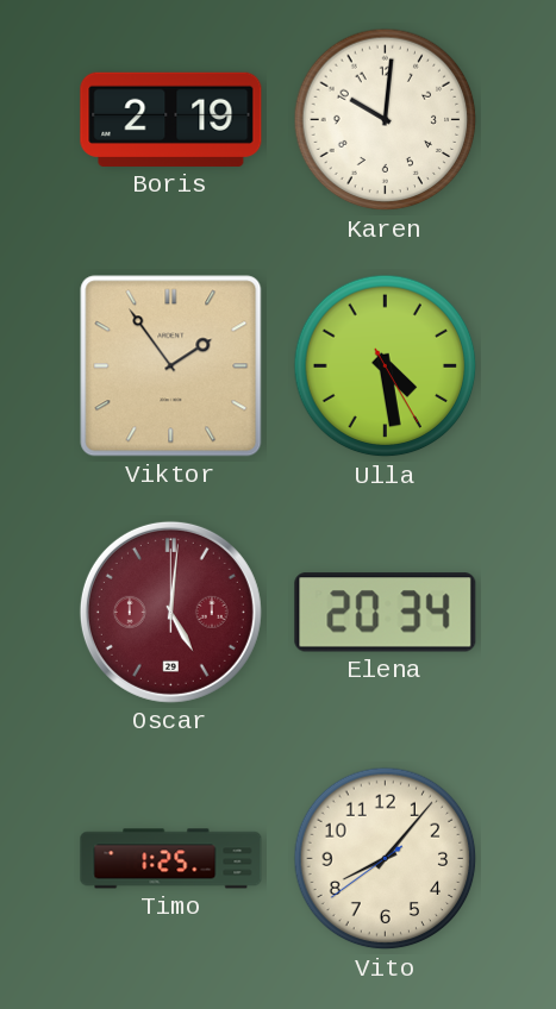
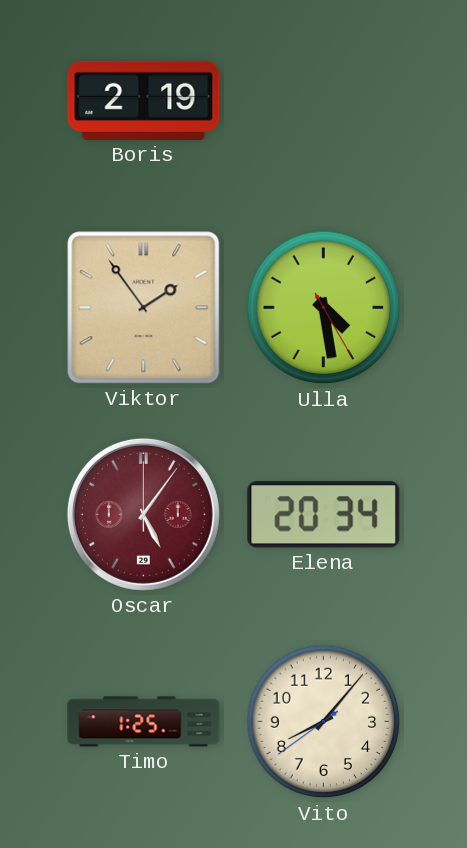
Karen: 10:01 -> none (386, 120)
Oscar: 5:01 -> 5:06 (143, 514)
